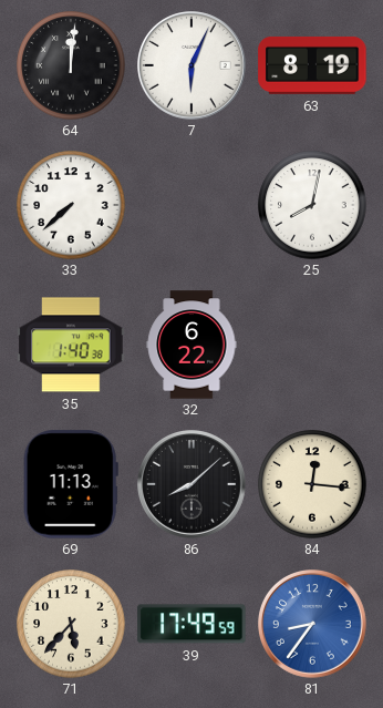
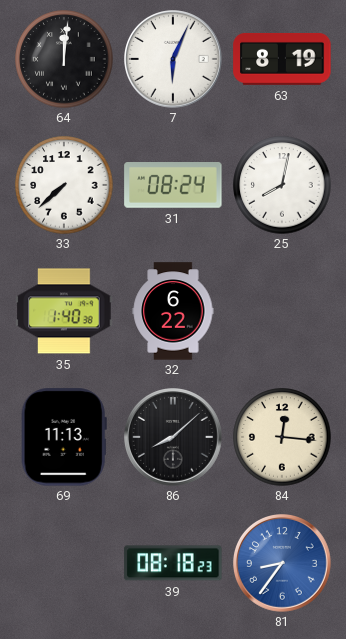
31: none -> 08:24 (173, 186)
71: 5:37 -> none (71, 624)
39: 17:49 -> 08:18 (173, 563)
